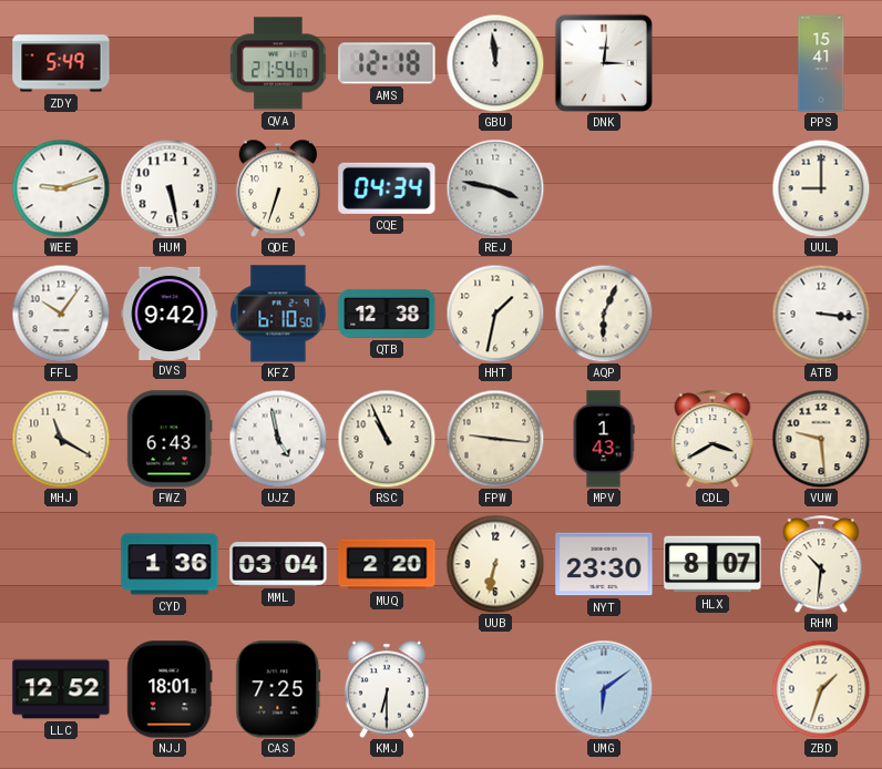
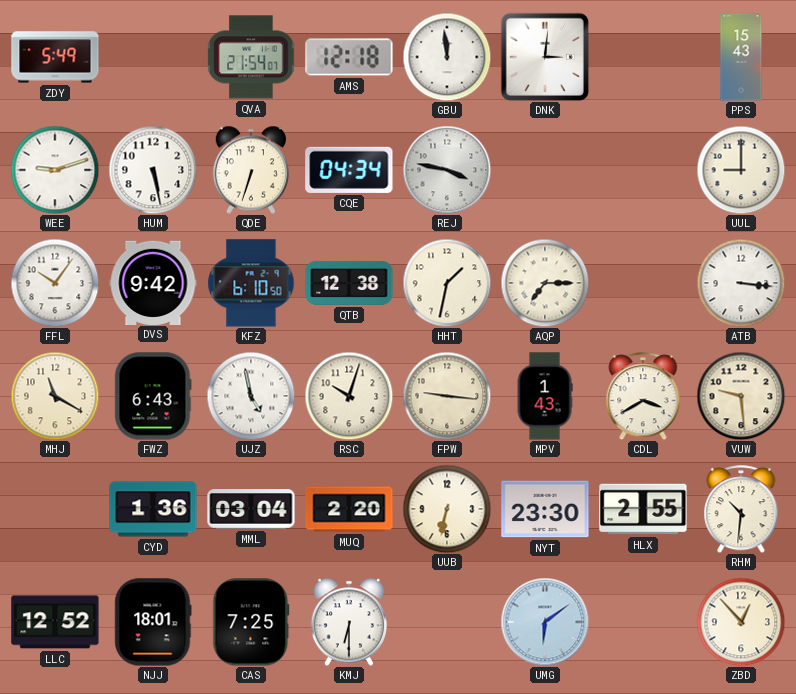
PPS: 15:41 -> 15:43 (741, 57)
AQP: 6:04 -> 7:15 (545, 283)
RSC: 10:56 -> 10:03 (349, 396)
HLX: 8:07 -> 2:55 (643, 509)
ZBD: 1:33 -> 12:53 (741, 622)
